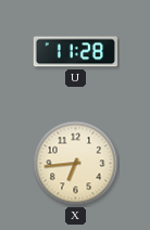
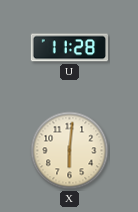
X: 6:44 -> 6:01 (70, 151)
